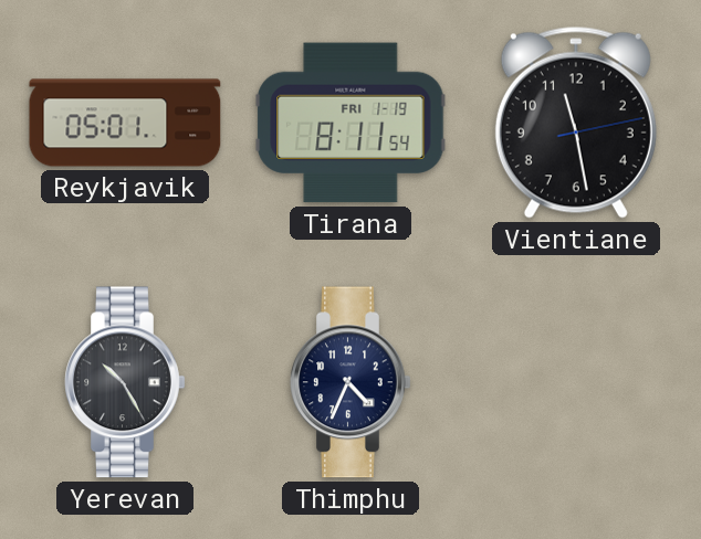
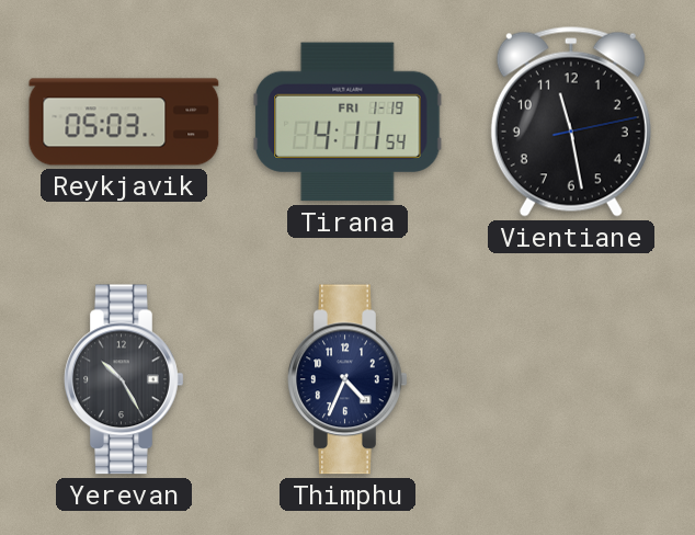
Reykjavik: 05:01 -> 05:03 (124, 122)
Tirana: 8:11 -> 4:11 (347, 122)
